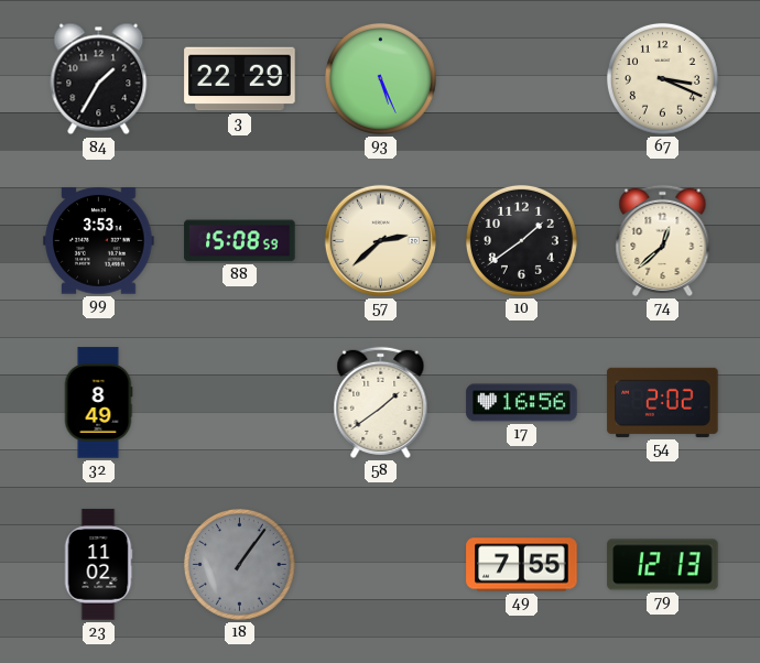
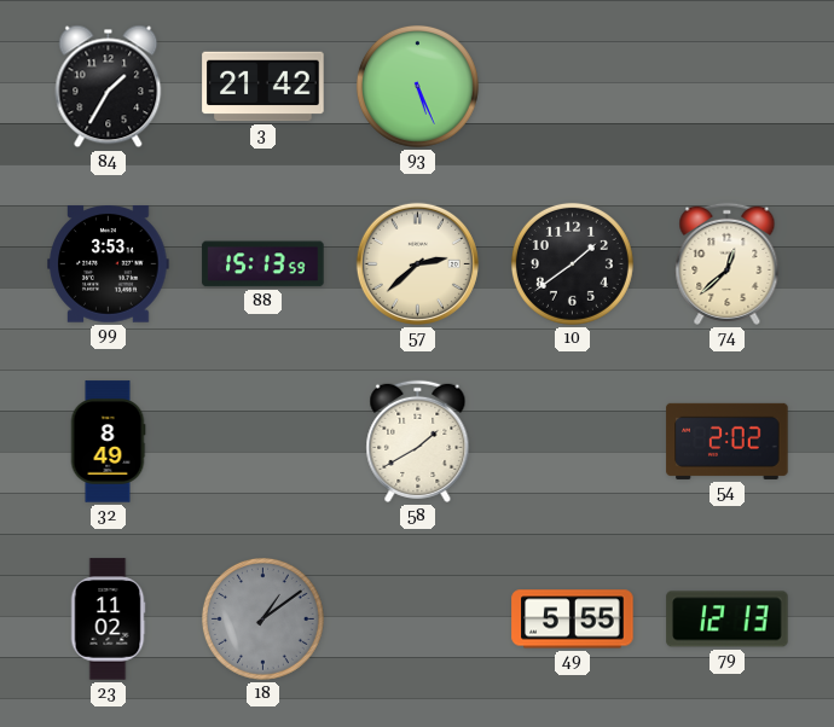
3: 22:29 -> 21:42 (263, 87)
67: 3:19 -> none (662, 78)
88: 15:08 -> 15:13 (263, 264)
58: 1:39 -> 1:40 (418, 441)
17: 16:56 -> none (522, 403)
18: 1:06 -> 1:09 (262, 618)
49: 7:55 -> 5:55 (573, 620)
